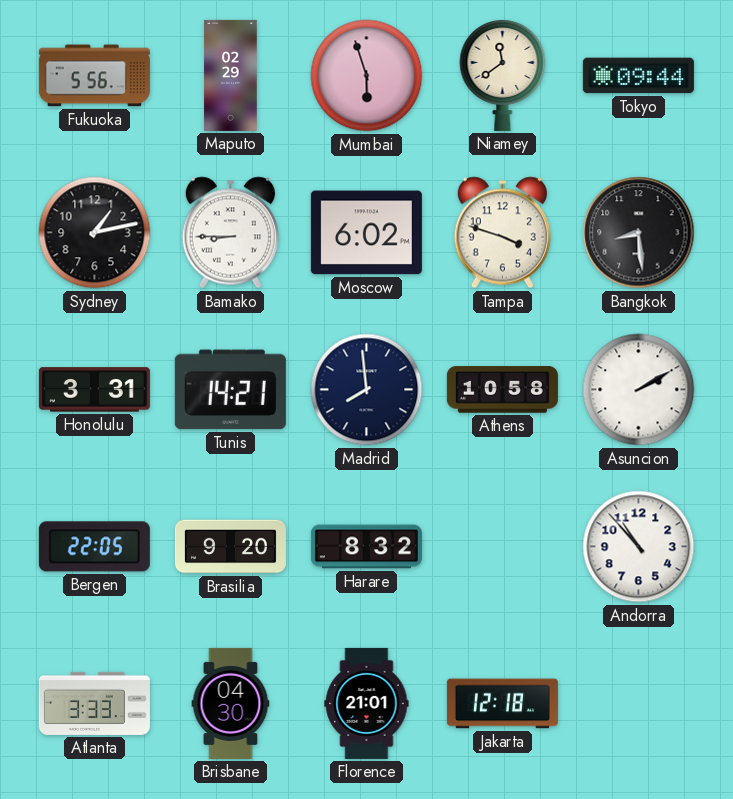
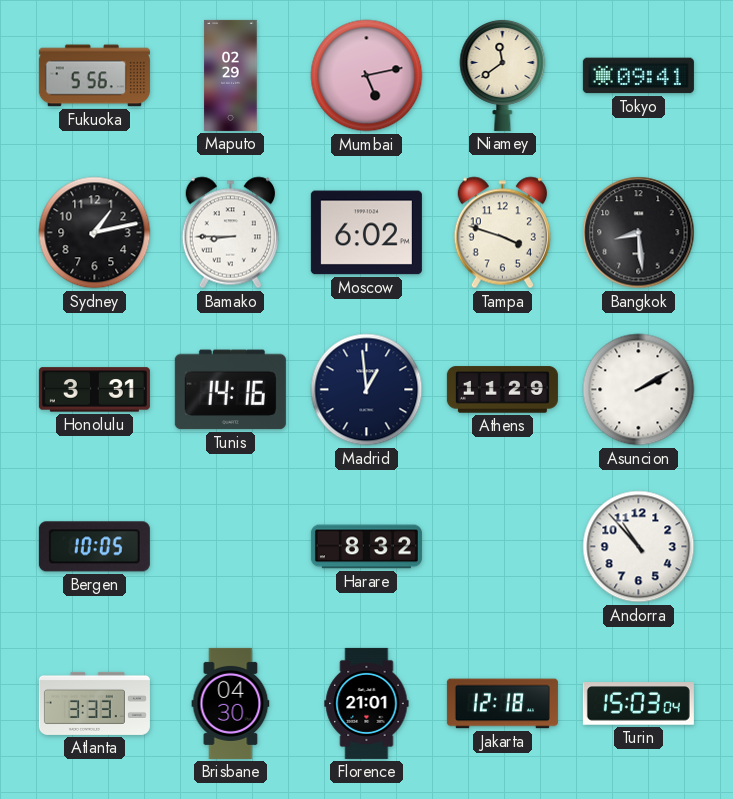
Mumbai: 5:57 -> 5:13 (367, 76)
Tokyo: 09:44 -> 09:41 (638, 76)
Tunis: 14:21 -> 14:16 (230, 390)
Madrid: 7:59 -> 12:59 (367, 390)
Athens: 10:58 -> 11:29 (502, 390)
Bergen: 22:05 -> 10:05 (94, 547)
Brasilia: 9:20 -> none (230, 547)
Turin: none -> 15:03 (638, 704)
